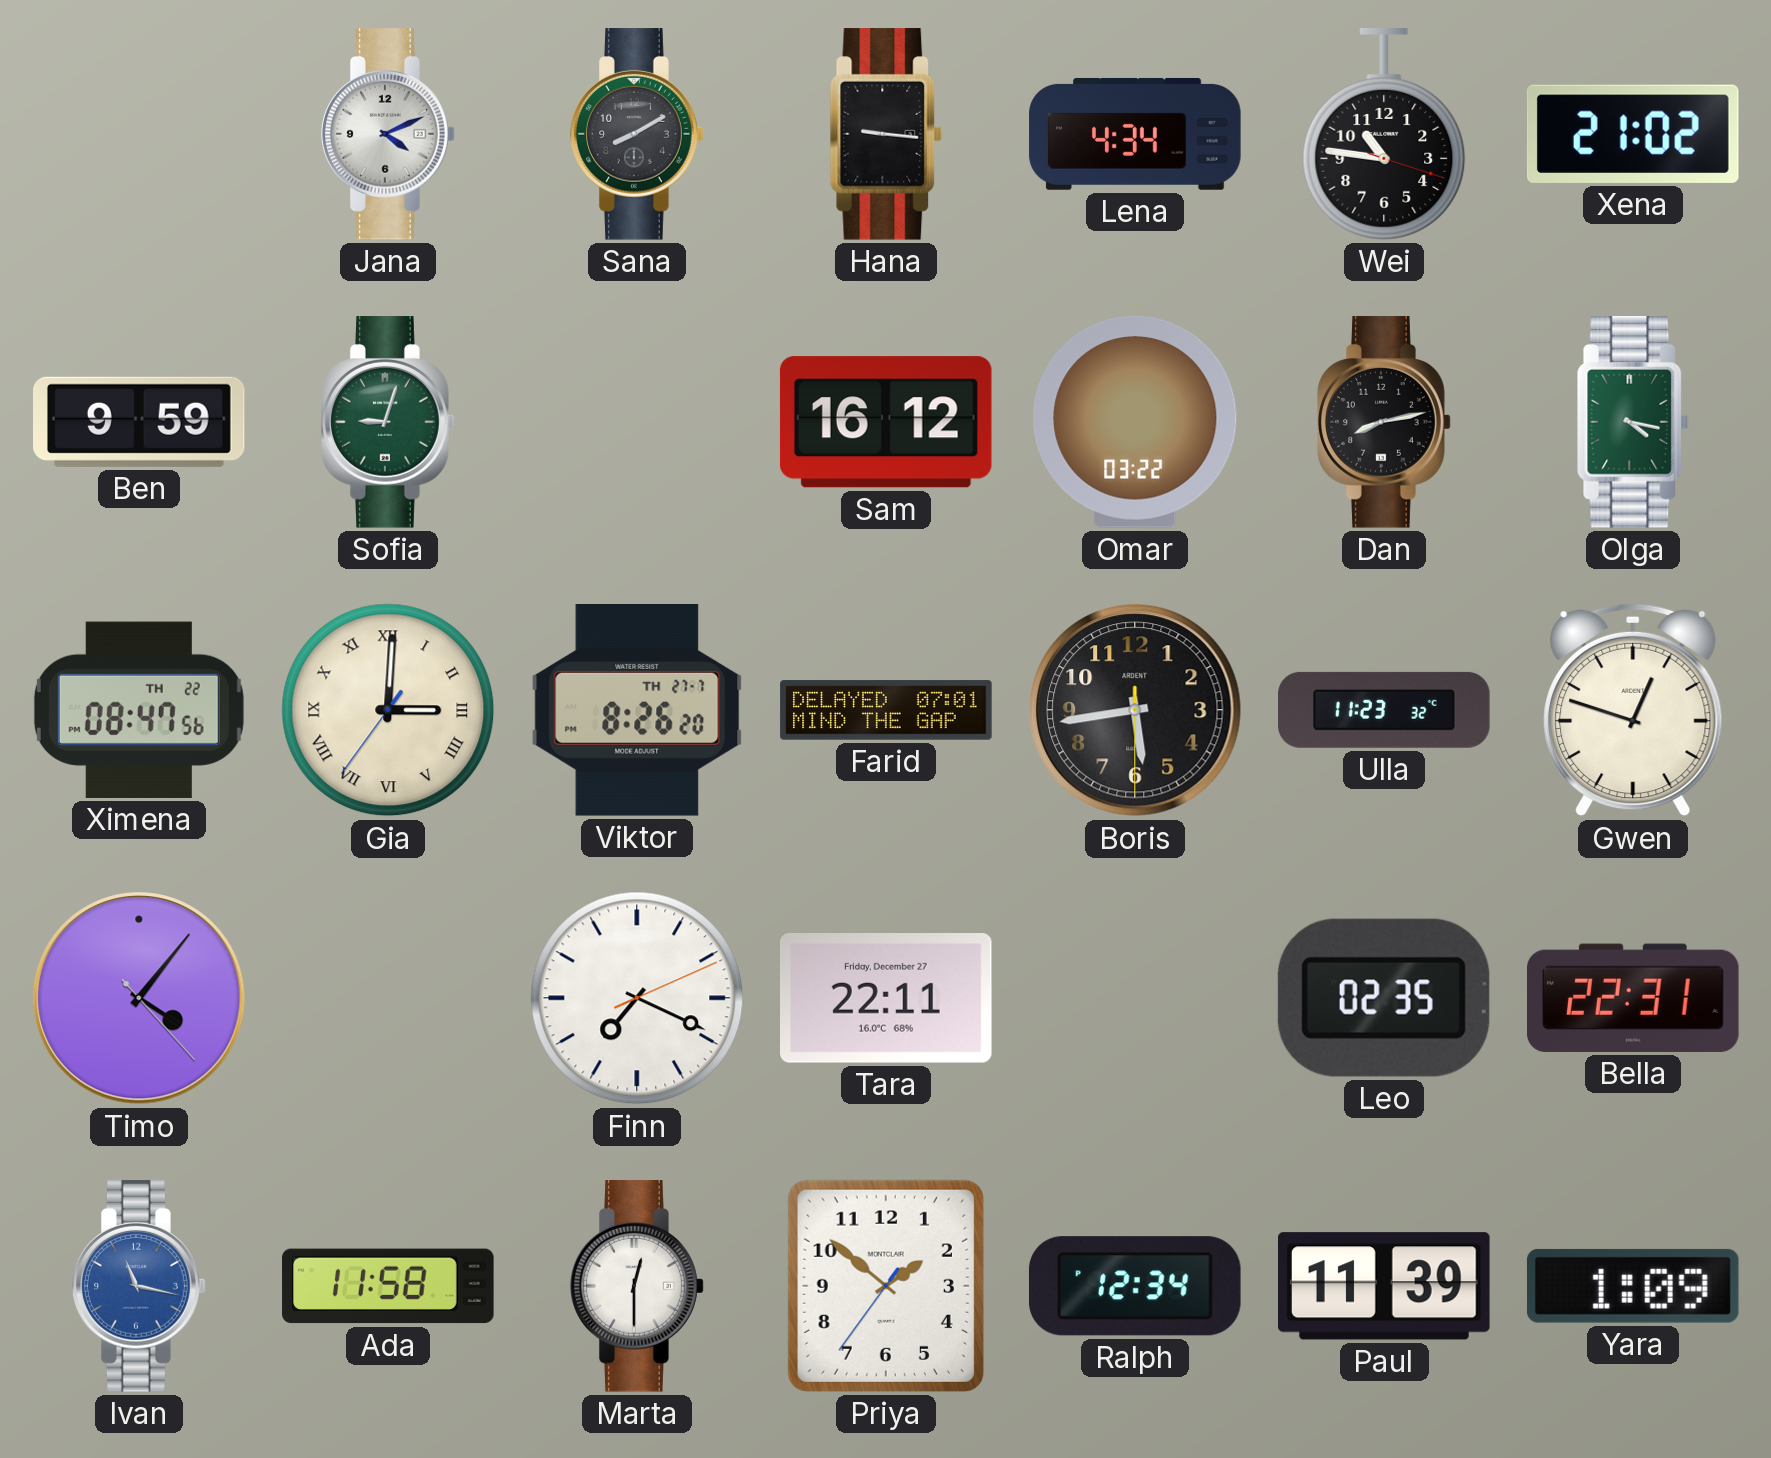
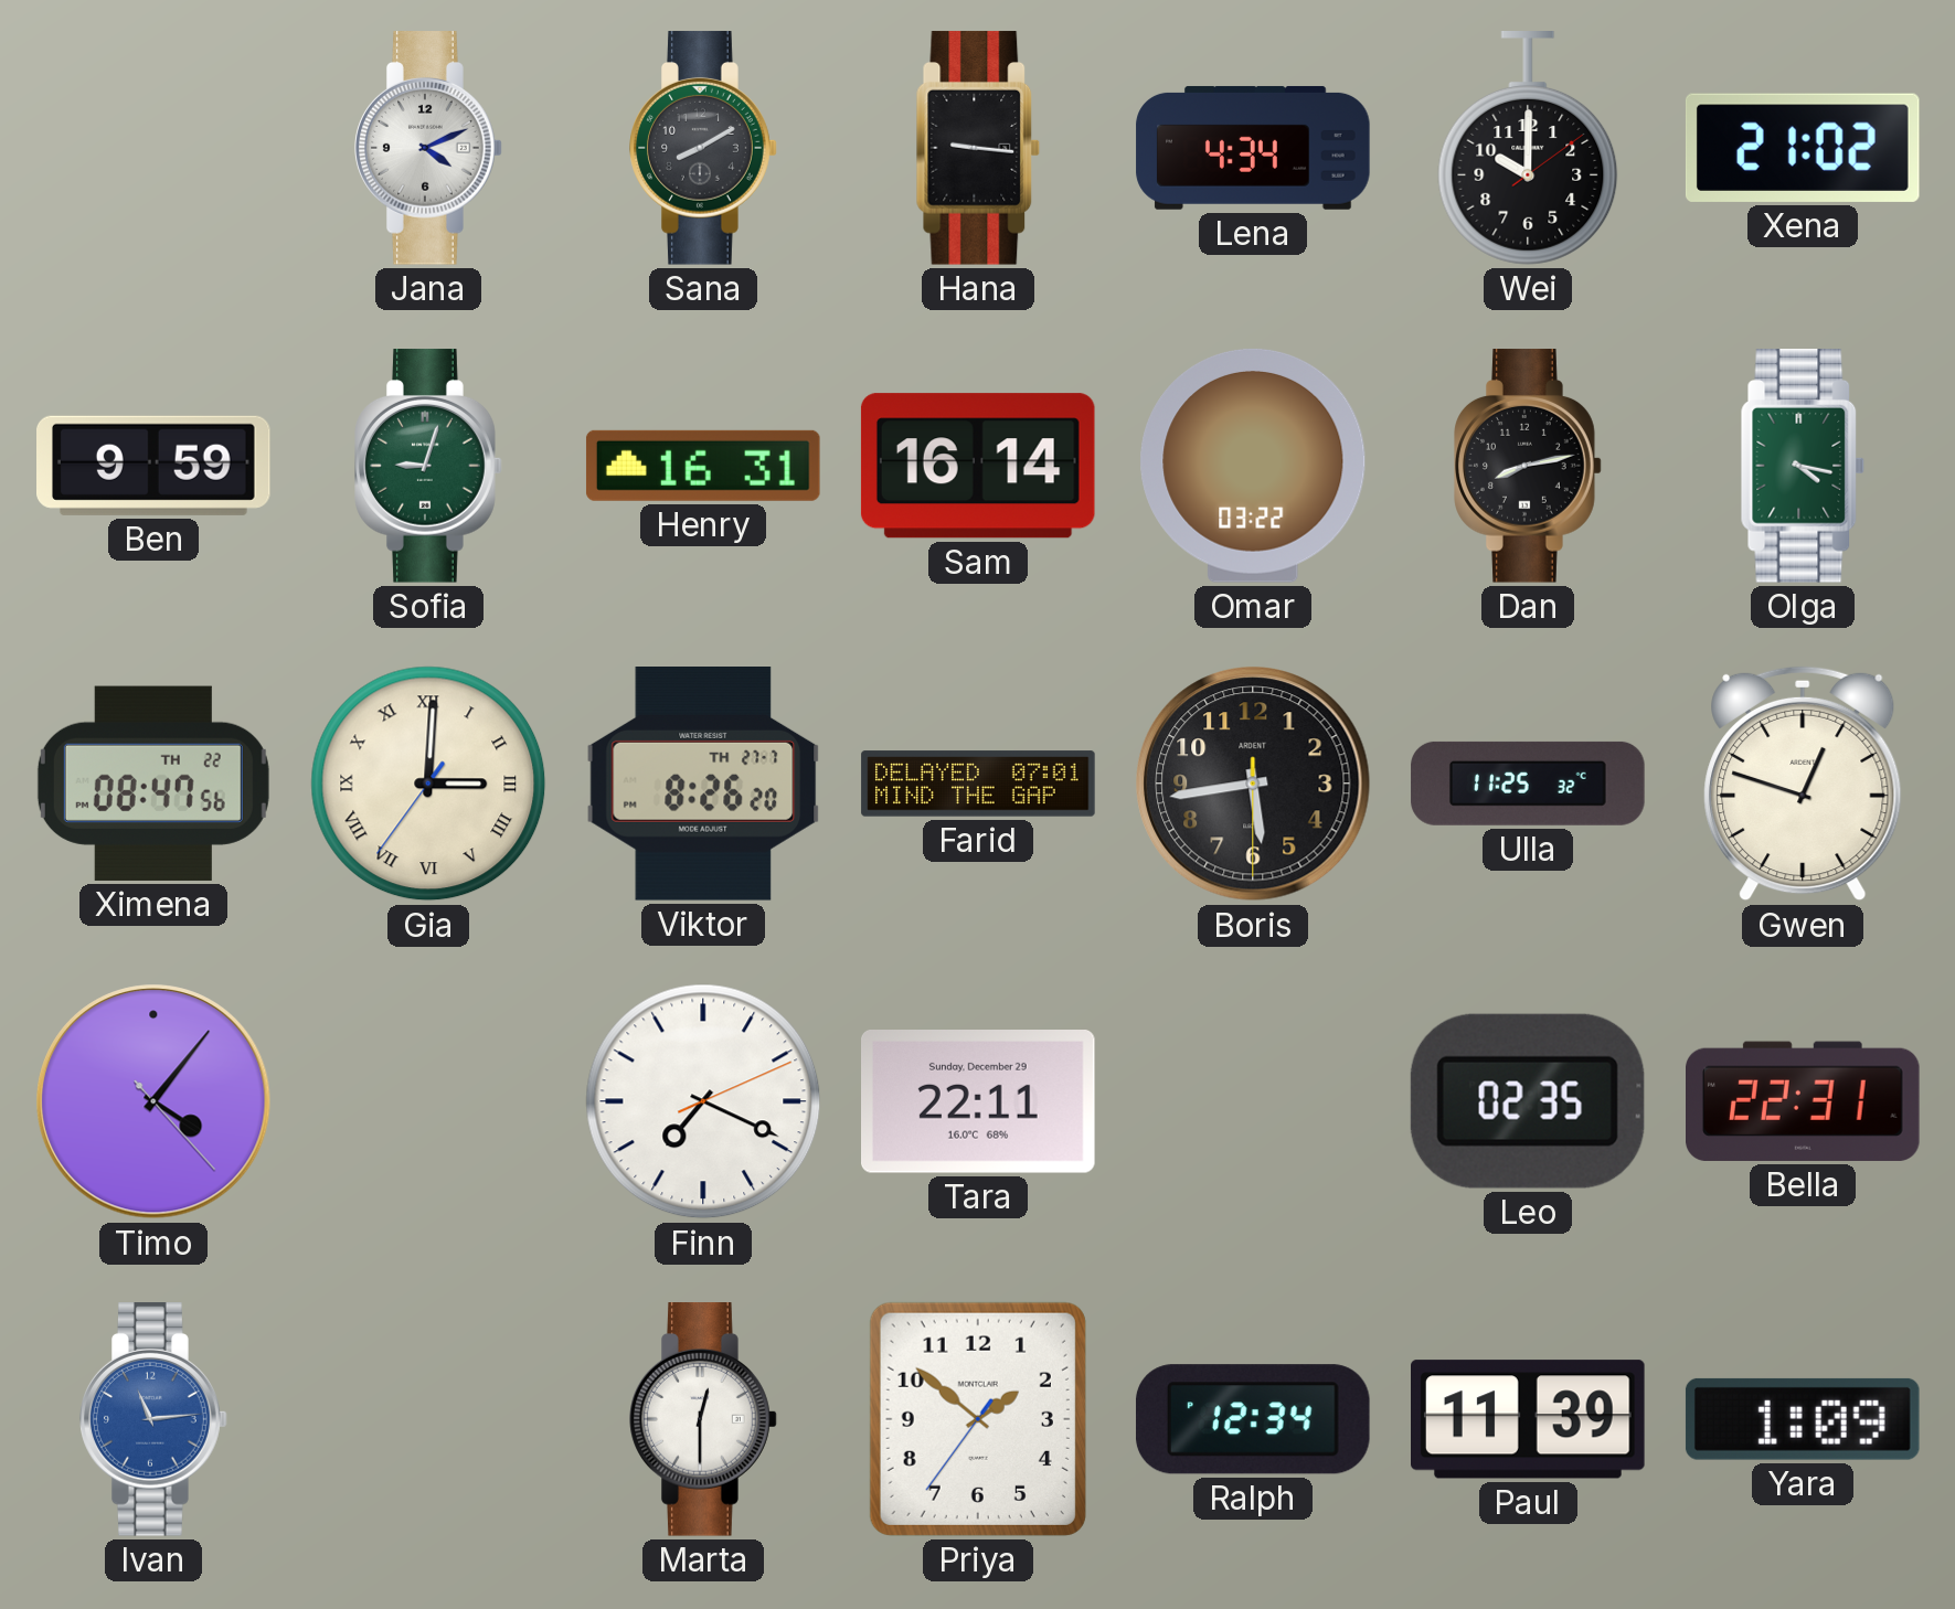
Wei: 10:46 -> 10:00 (1528, 149)
Henry: none -> 16:31 (703, 466)
Sam: 16:12 -> 16:14 (978, 466)
Ulla: 11:23 -> 11:25 (1528, 784)
Tara date: Friday, December 27 -> Sunday, December 29 (979, 1102)
Ivan: 11:17 -> 11:14 (153, 1419)
Ada: 11:58 -> none (388, 1286)
